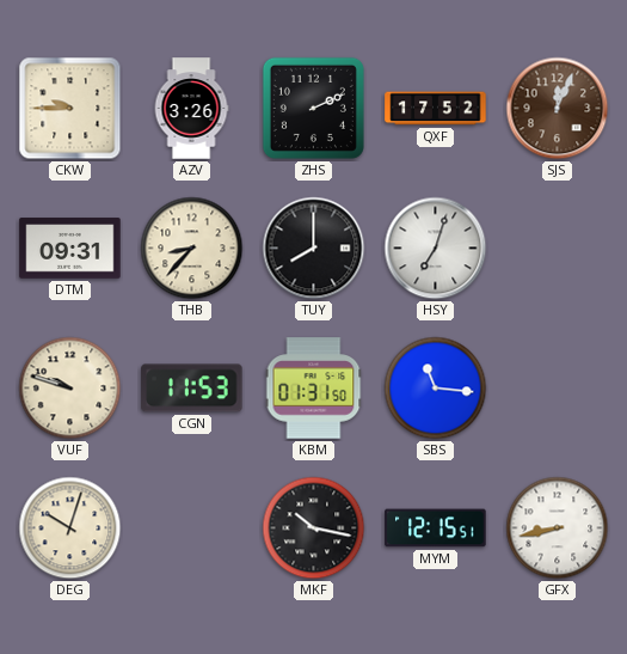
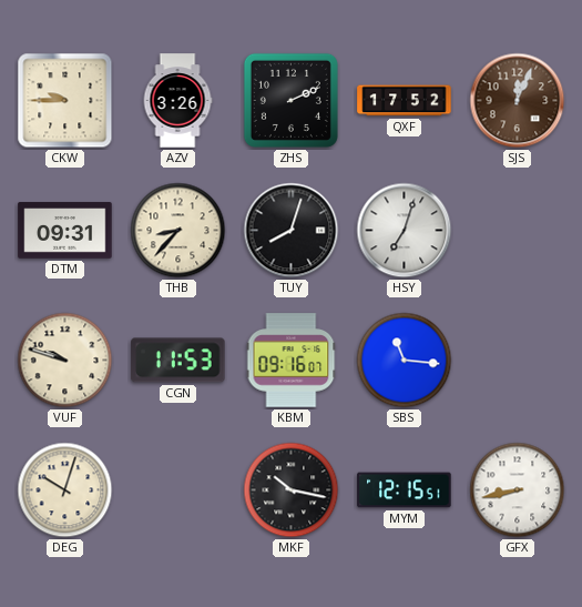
TUY: 8:00 -> 8:03 (292, 231)
KBM: 01:31 -> 09:16 (292, 361)
